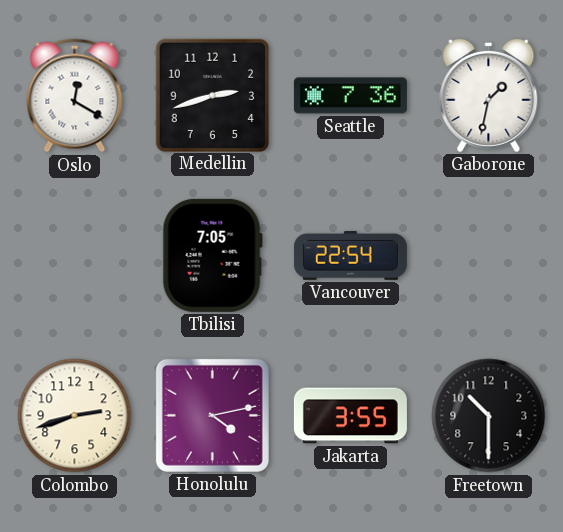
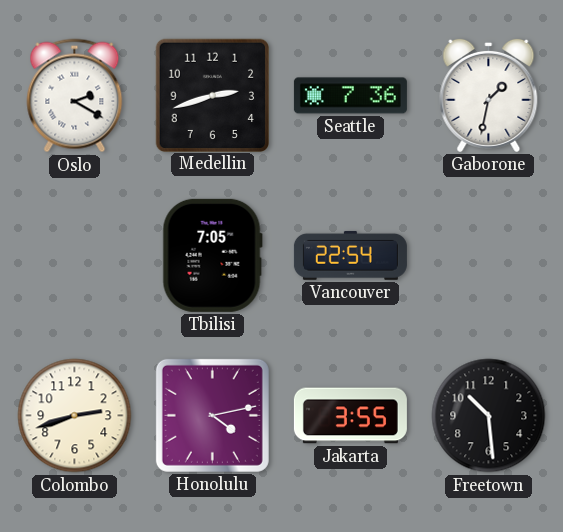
Oslo: 12:20 -> 2:20 (75, 96)
Freetown: 10:30 -> 10:29 (489, 416)
